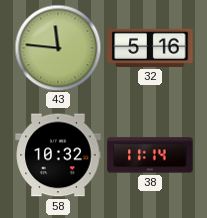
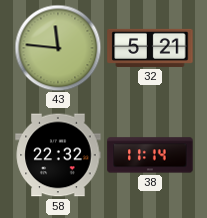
32: 5:16 -> 5:21 (150, 48)
58: 10:32 -> 22:32 (58, 155)
